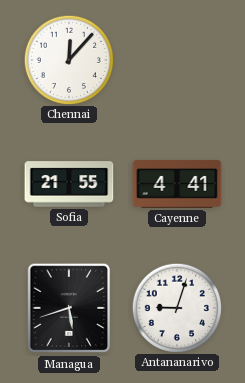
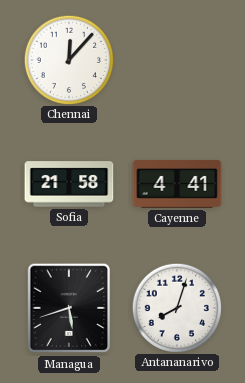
Sofia: 21:55 -> 21:58 (69, 184)
Antananarivo: 9:03 -> 8:03 (176, 307)
